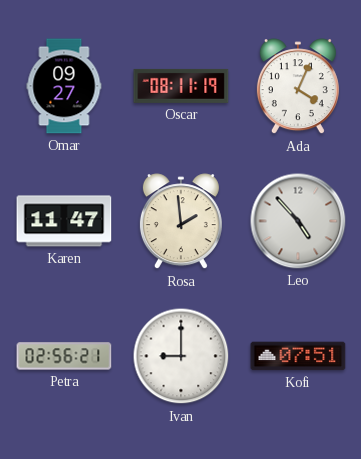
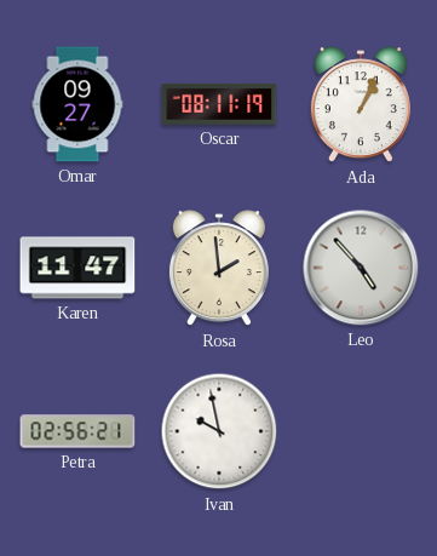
Ada: 4:04 -> 1:04 (361, 105)
Ivan: 9:00 -> 9:58 (219, 431)
Kofi: 07:51 -> none (298, 356)
